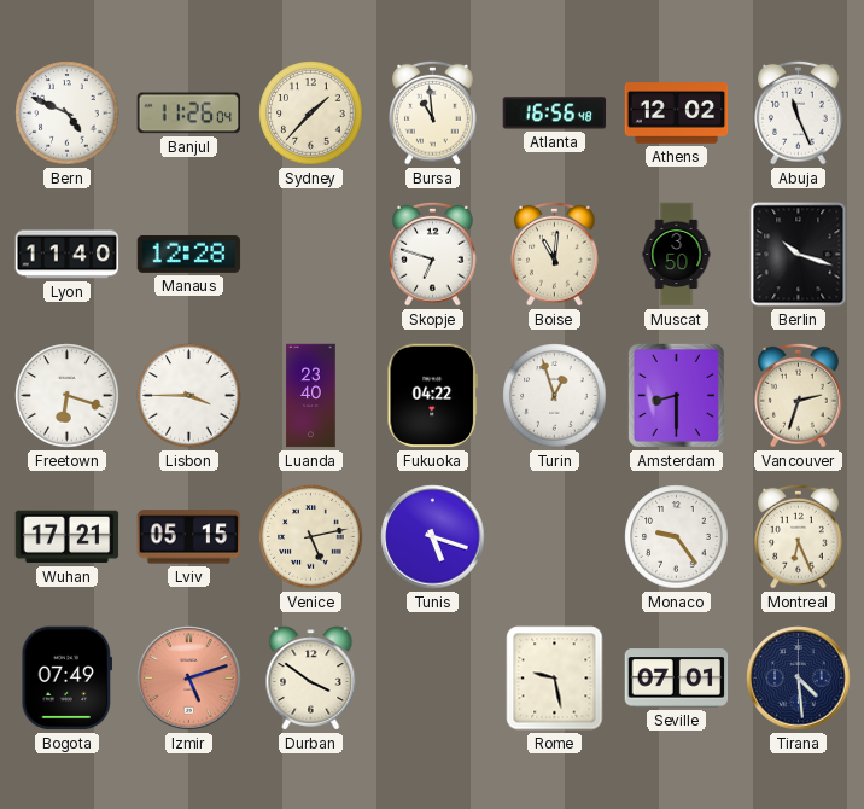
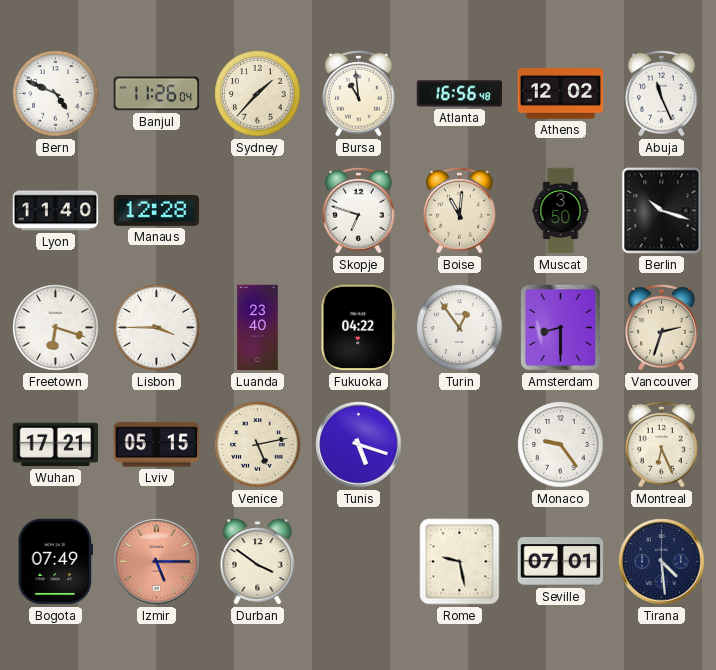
Turin: 12:57 -> 12:54 (460, 328)
Izmir: 5:12 -> 5:15 (157, 562)
